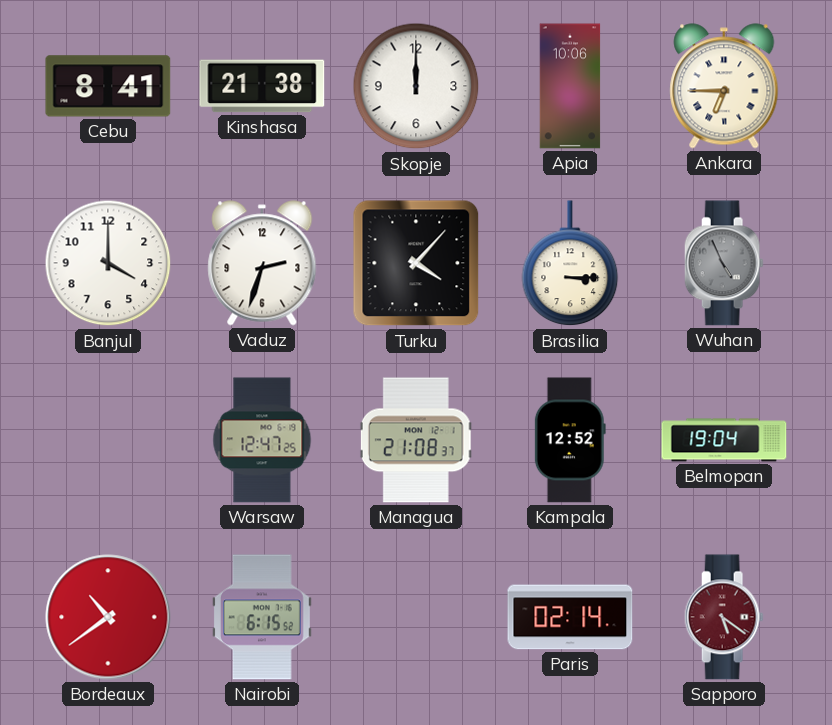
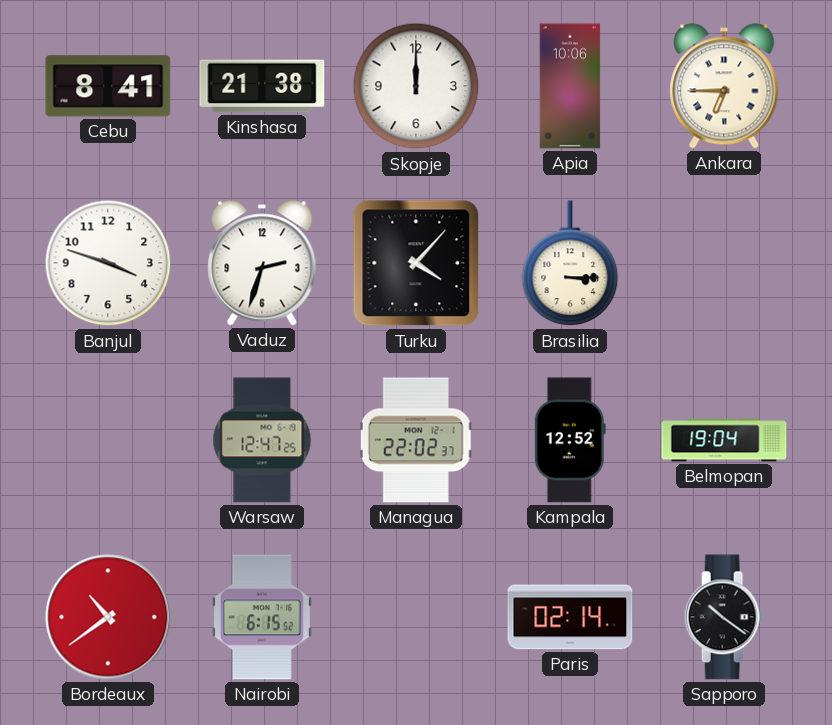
Banjul: 4:00 -> 3:48 (108, 263)
Wuhan: 4:56 -> none (724, 263)
Managua: 21:08 -> 22:02 (416, 440)
Sapporo: 5:21 -> 10:21 (724, 617)
Sapporo dial: burgundy -> black (724, 617)
